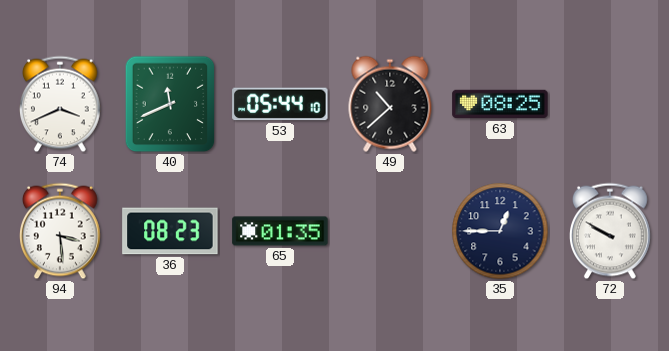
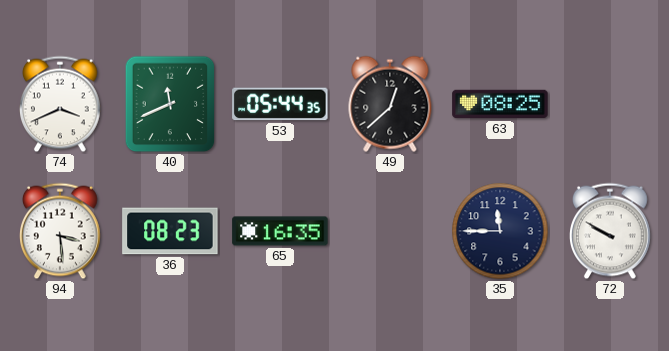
53: 05:44:10 -> 05:44:35 (280, 104)
49: 10:38 -> 12:38 (390, 104)
65: 01:35 -> 16:35 (280, 231)
35: 12:45 -> 11:45 (500, 231)
